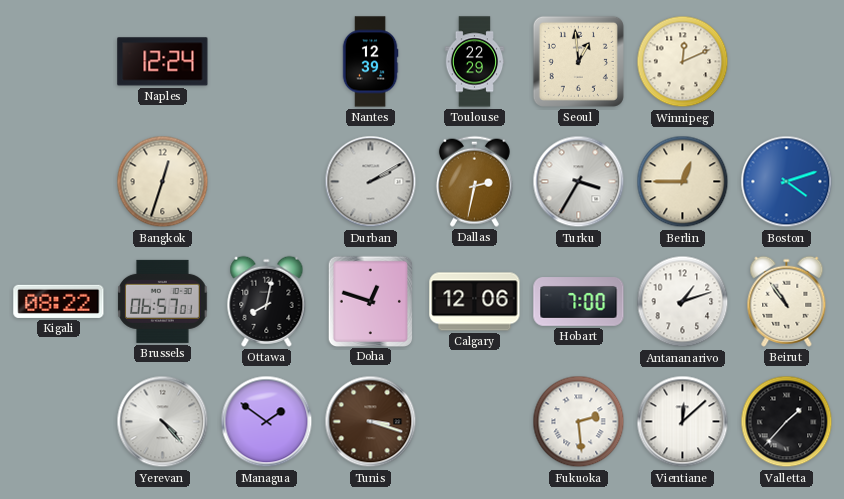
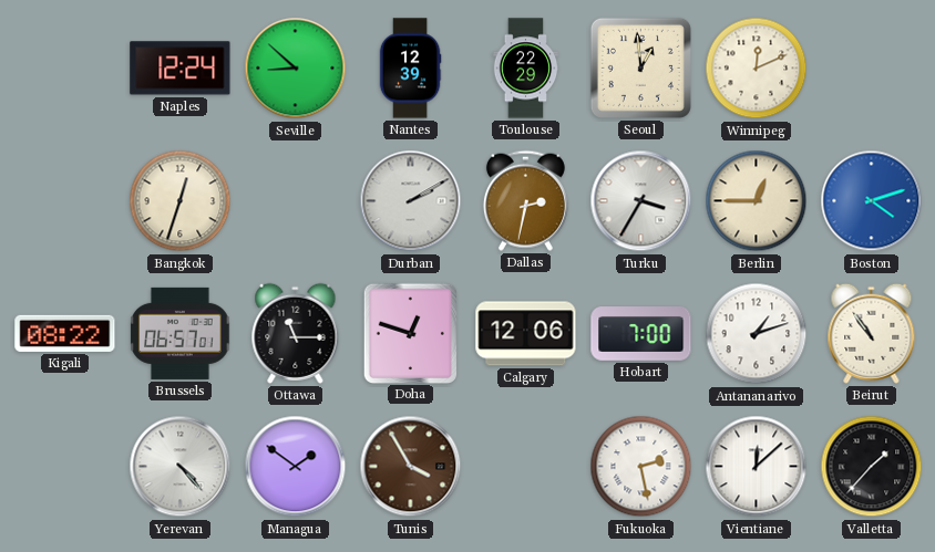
Seville: none -> 8:52 (296, 69)
Ottawa: 8:02 -> 11:15 (296, 333)
Tunis: 3:18 -> 3:55 (411, 467)
Fukuoka: 2:29 -> 2:28 (641, 467)
